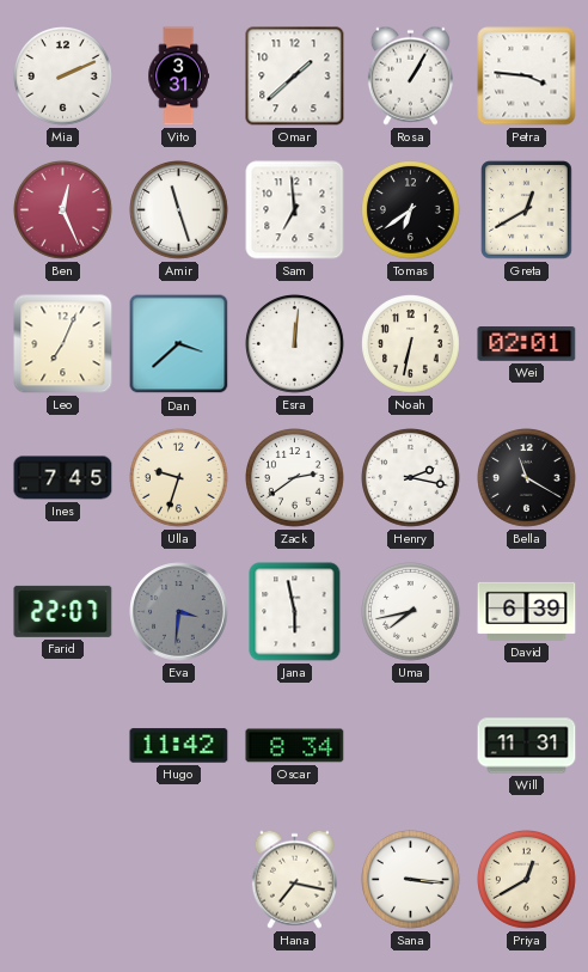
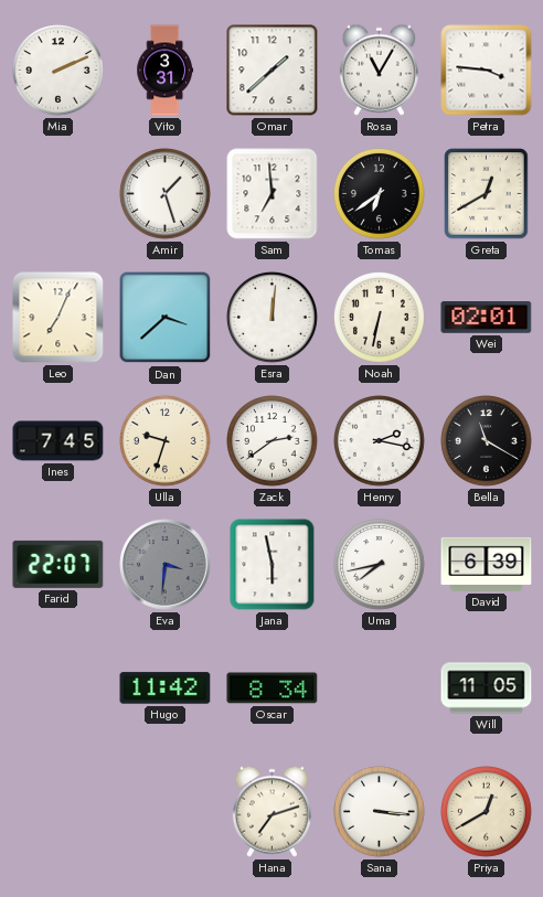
Rosa: 1:05 -> 11:05 (379, 70)
Ben: 12:26 -> none (63, 210)
Amir: 11:27 -> 1:27 (166, 194)
Will: 11:31 -> 11:05 (487, 688)
Hana: 7:17 -> 7:12 (271, 811)
